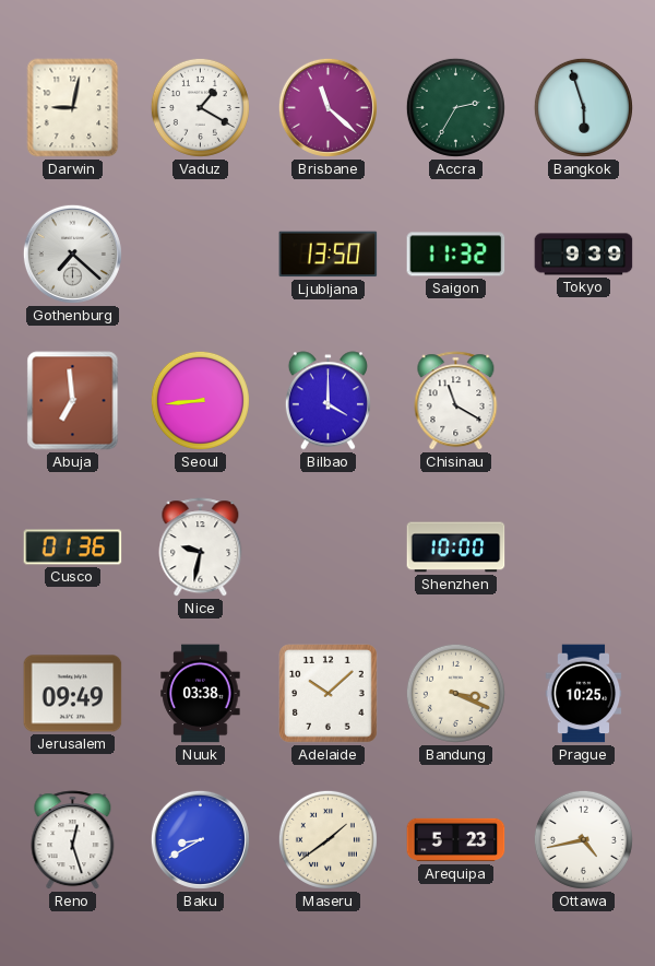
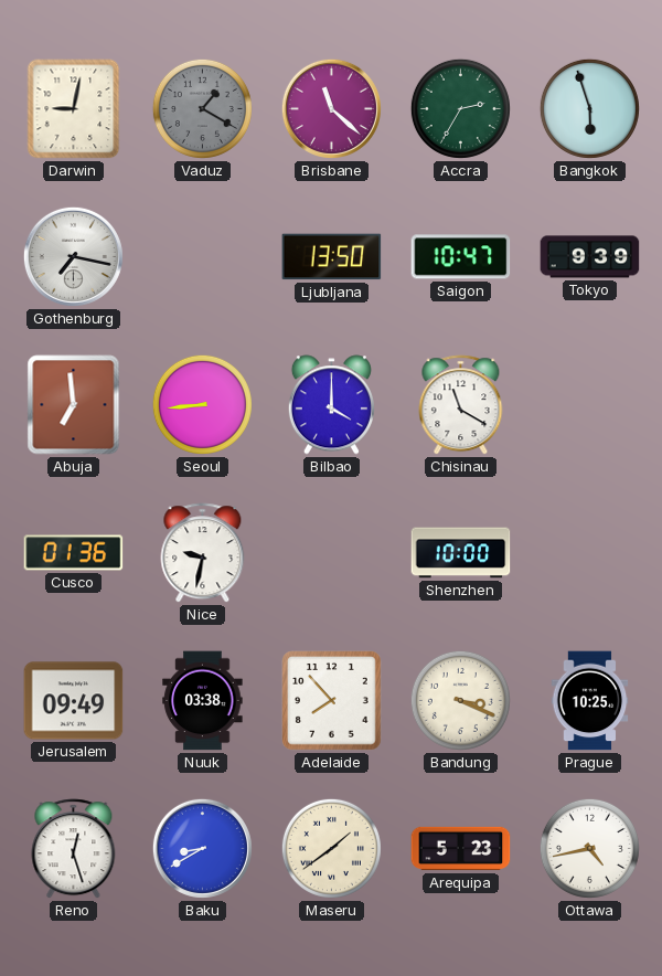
Vaduz dial: white -> grey (202, 108)
Gothenburg: 7:22 -> 7:17 (73, 256)
Saigon: 11:32 -> 10:47 (461, 257)
Adelaide: 10:08 -> 7:53 (332, 701)
